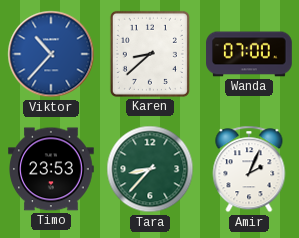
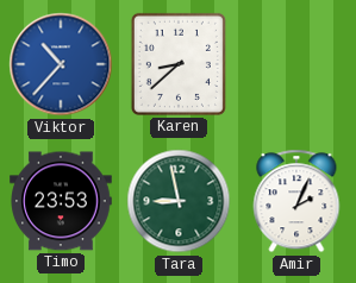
Wanda: 07:00 -> none (249, 54)
Tara: 8:37 -> 8:58 (179, 201)
